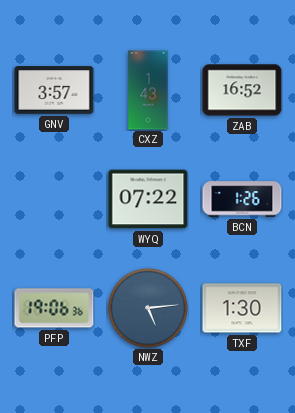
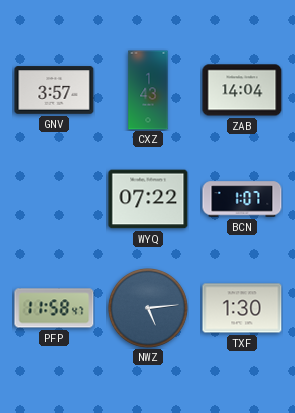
ZAB: 16:52 -> 14:04 (242, 90)
BCN: 1:26 -> 1:07 (242, 199)
PFP: 19:06 -> 11:58 (54, 308)
